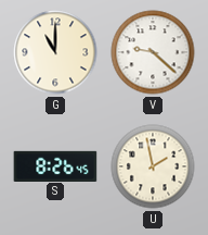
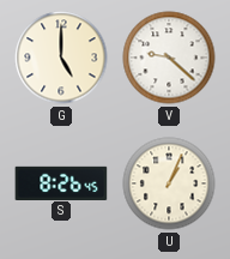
G: 11:00 -> 5:00 (61, 58)
U: 1:58 -> 1:04 (169, 183)
